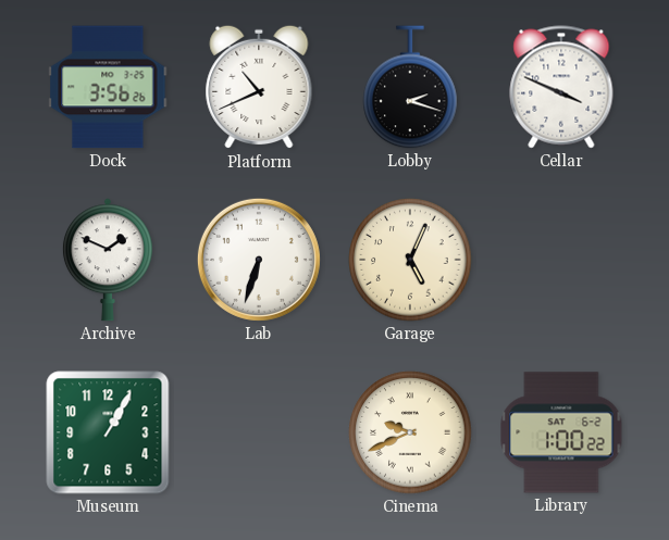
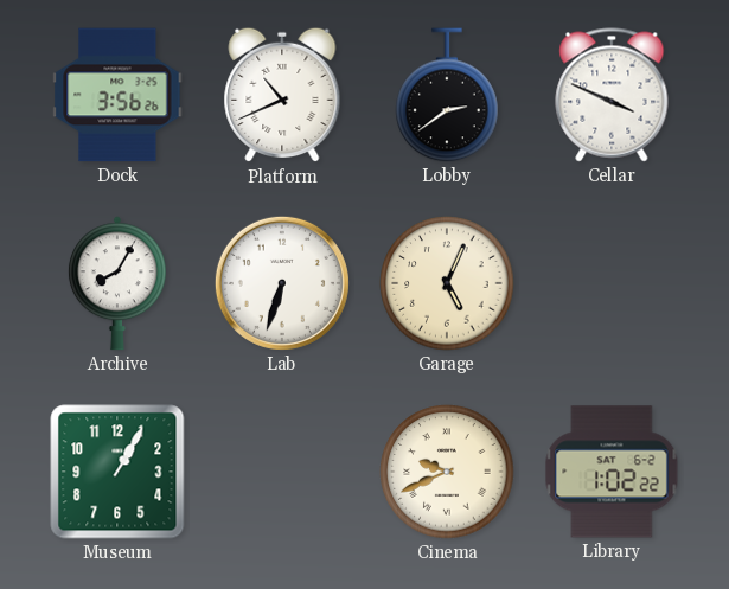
Lobby: 2:18 -> 2:39 (447, 95)
Archive: 1:49 -> 8:05 (117, 283)
Library: 1:00 -> 1:02 (612, 472)
